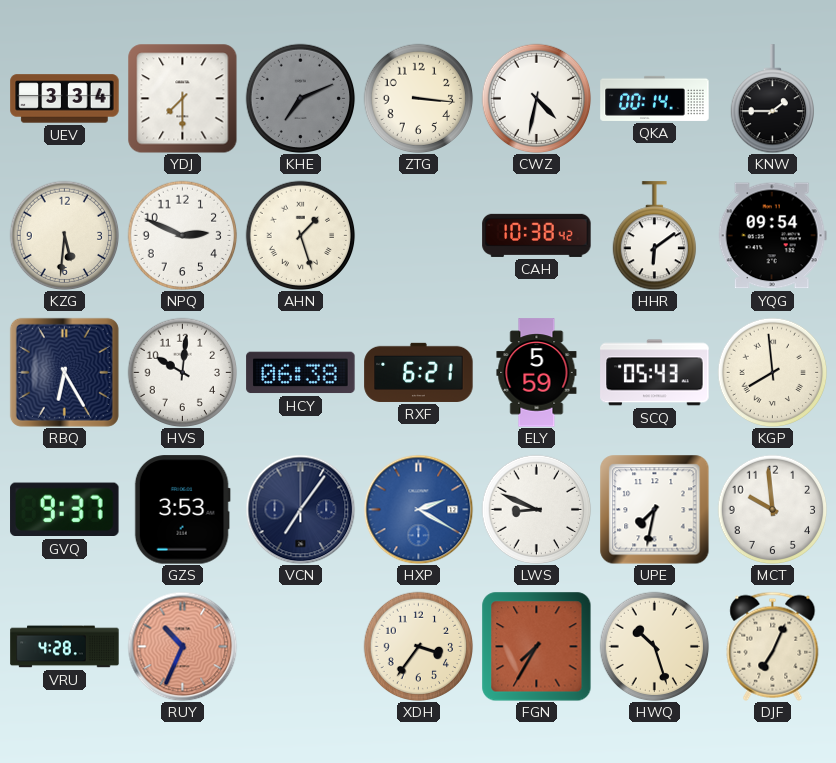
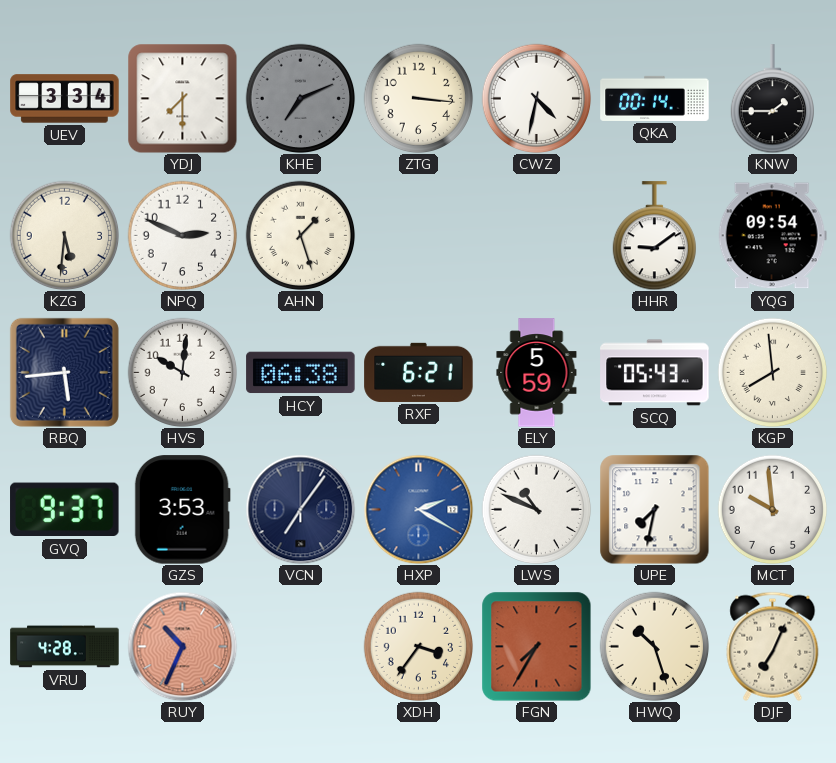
CAH: 10:38 -> none (537, 235)
HHR: 6:09 -> 9:09 (654, 236)
RBQ: 6:25 -> 5:44 (64, 372)
LWS: 8:49 -> 10:49 (536, 509)
